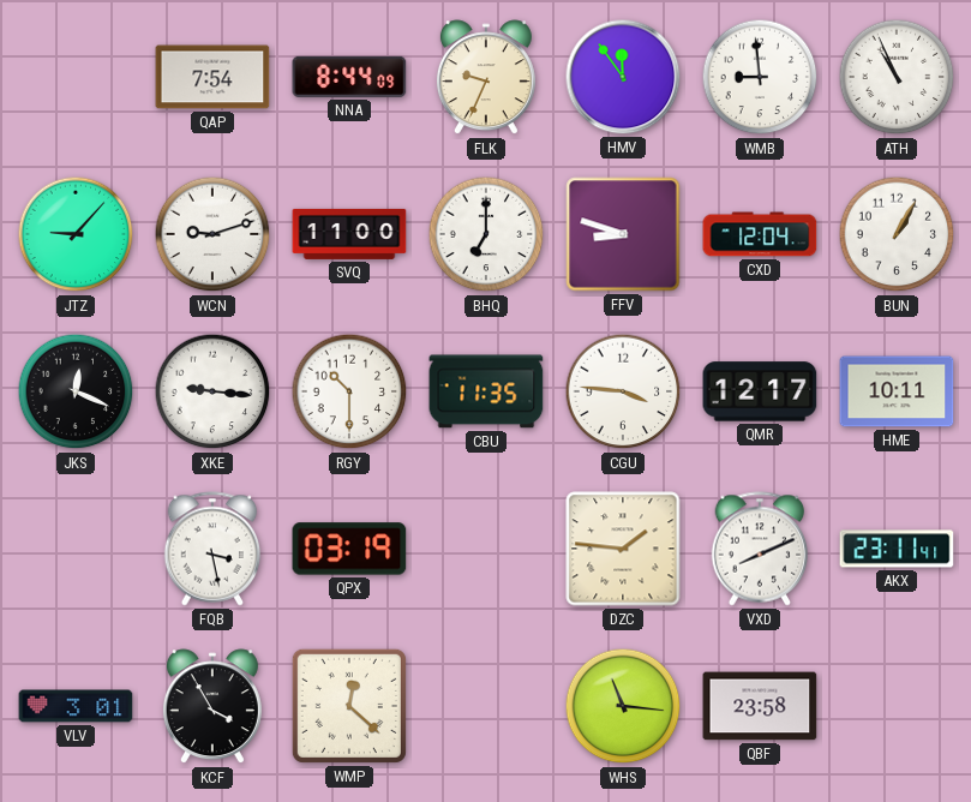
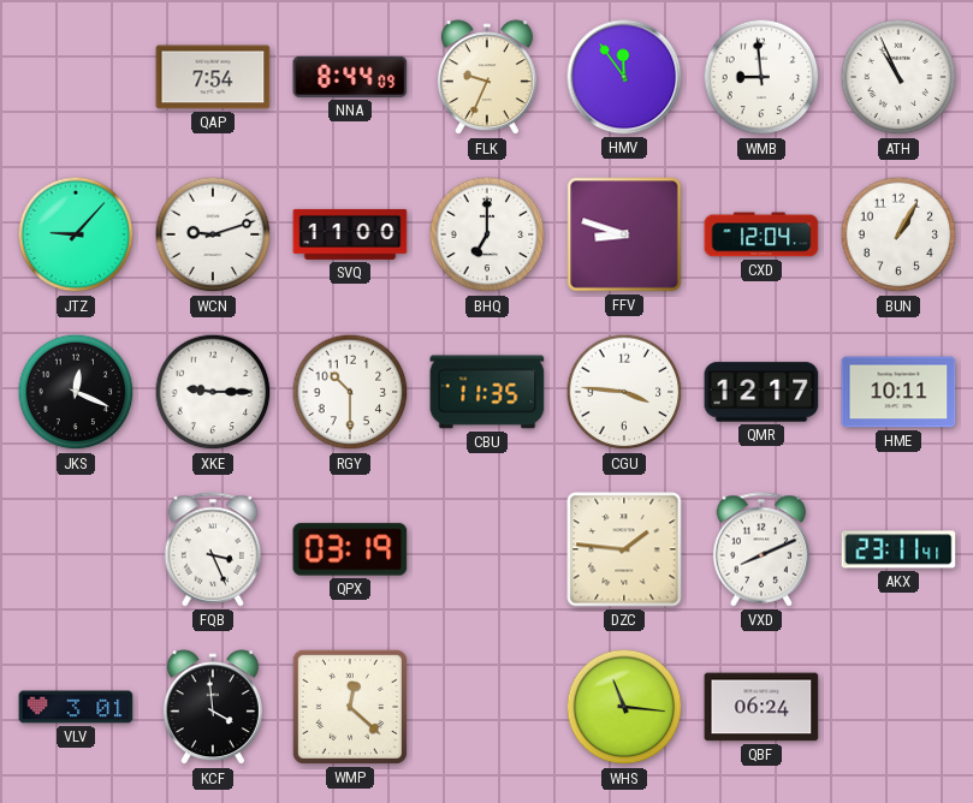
XKE: 9:16 -> 9:15 (213, 392)
FQB: 3:28 -> 3:26 (213, 549)
KCF: 3:55 -> 3:59 (213, 708)
QBF: 23:58 -> 06:24 (761, 707)
